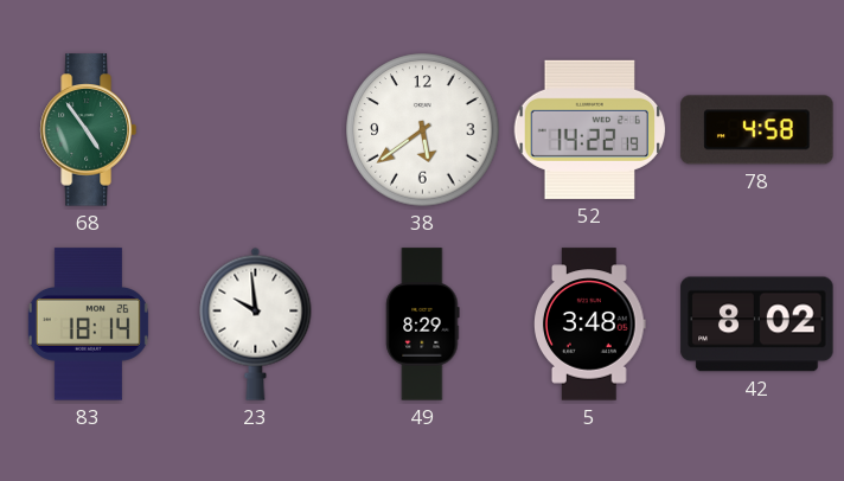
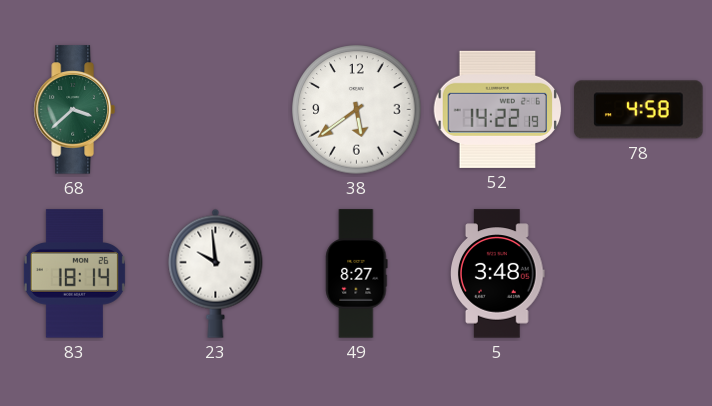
68: 4:54 -> 3:38 (74, 110)
49: 8:29 -> 8:27 (357, 274)
42: 8:02 -> none (757, 325)
